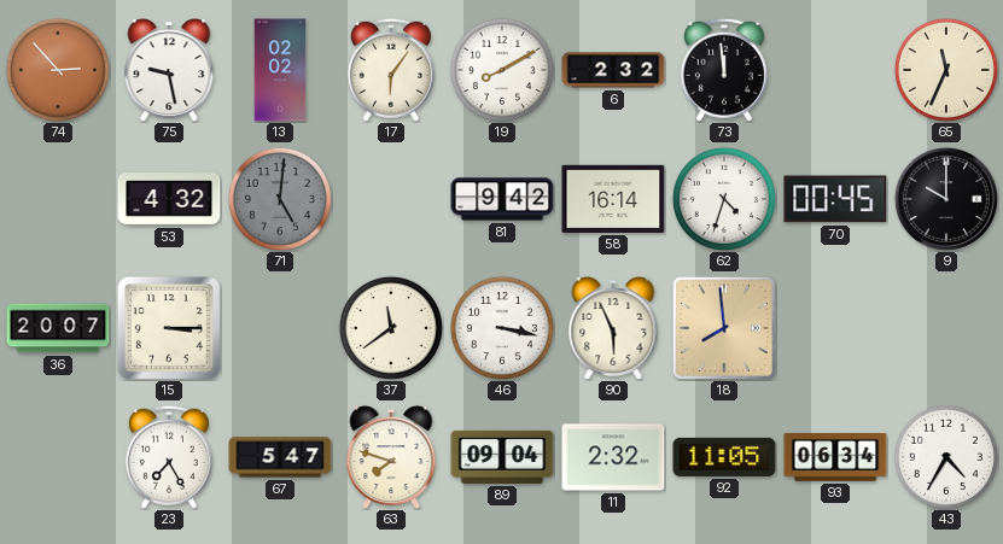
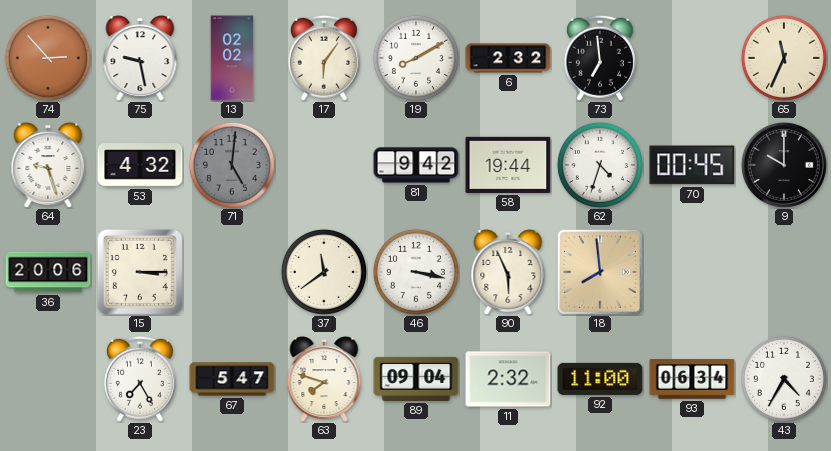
73: 11:59 -> 6:59 (600, 58)
64: none -> 9:27 (48, 165)
58: 16:14 -> 19:44 (508, 165)
36: 20:07 -> 20:06 (48, 272)
92: 11:05 -> 11:00 (600, 379)
